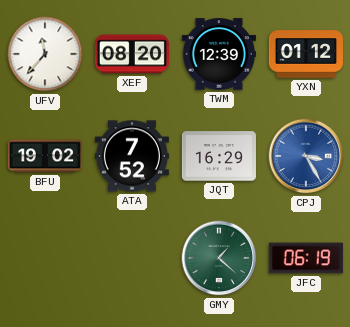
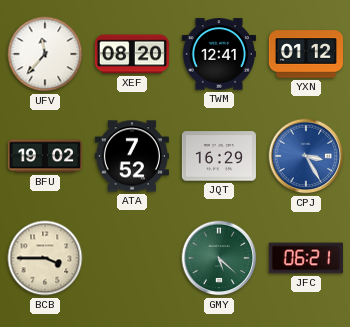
TWM: 12:39 -> 12:41 (219, 54)
BCB: none -> 3:45 (45, 258)
GMY: 1:22 -> 5:22 (219, 258)
JFC: 06:19 -> 06:21 (306, 258)
